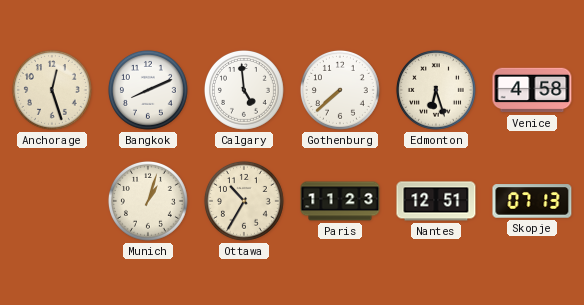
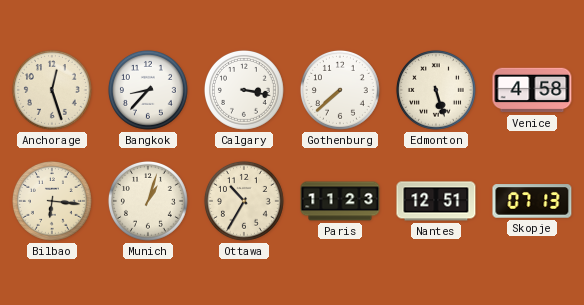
Bangkok: 8:11 -> 8:37 (148, 90)
Calgary: 4:59 -> 3:17 (244, 90)
Edmonton: 6:27 -> 5:27 (436, 90)
Bilbao: none -> 6:16 (52, 201)
